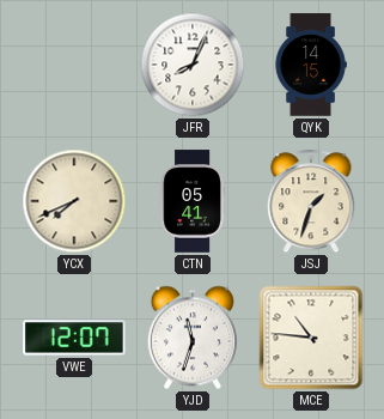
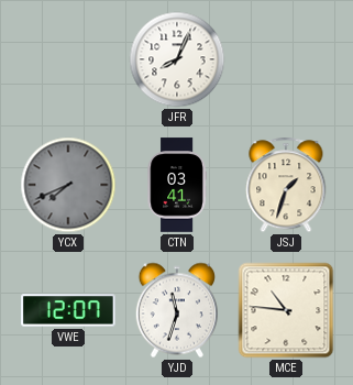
QYK: 14:15 -> none (311, 65)
YCX dial: cream -> grey (68, 185)
CTN: 05:41 -> 03:41 (177, 185)
